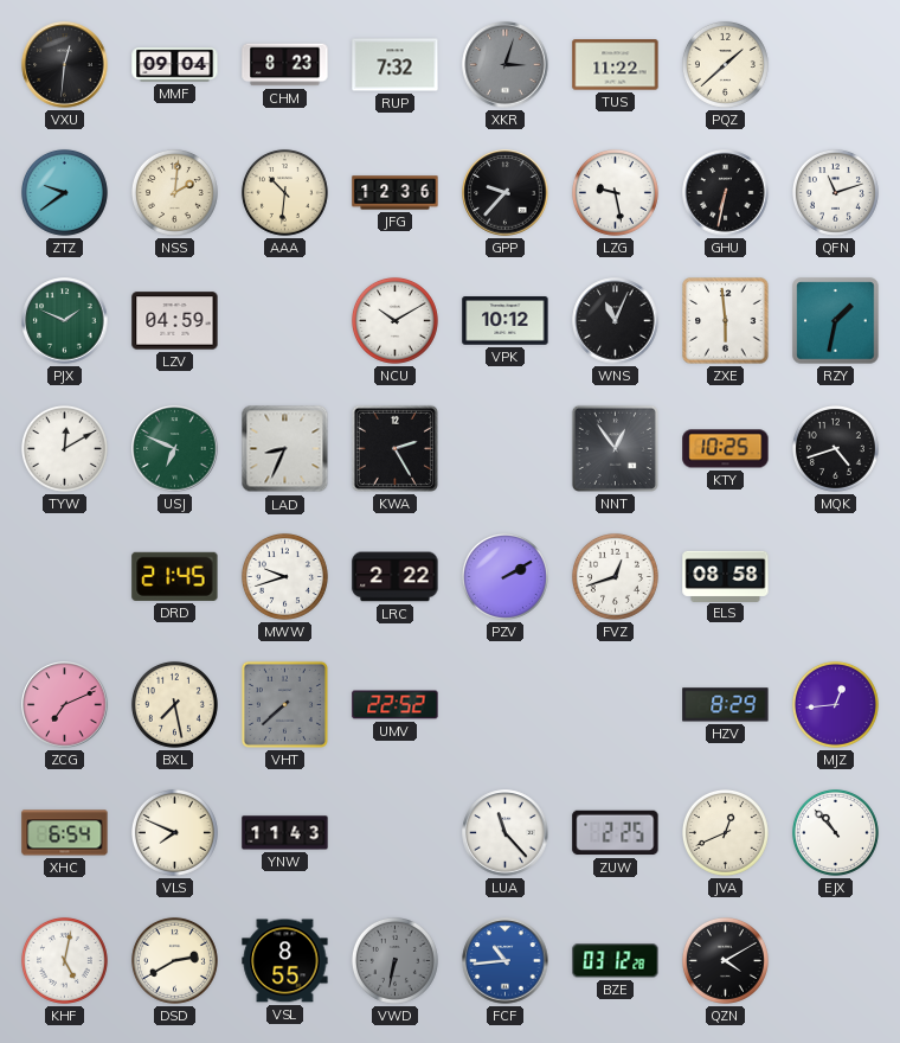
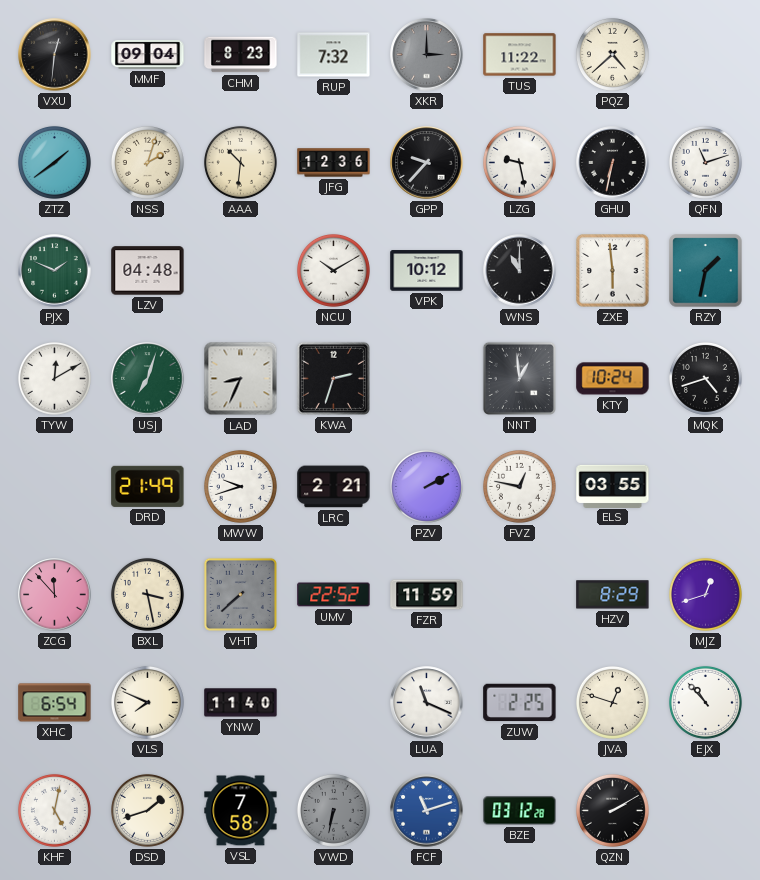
XKR: 3:03 -> 3:00 (427, 55)
PQZ: 1:38 -> 4:38 (612, 54)
ZTZ: 9:39 -> 1:39 (54, 162)
NSS: 2:01 -> 2:03 (147, 162)
LZV: 04:59 -> 04:48 (148, 271)
WNS: 11:04 -> 11:00 (520, 271)
USJ: 6:49 -> 7:03 (148, 379)
KWA: 2:25 -> 2:33 (333, 378)
NNT: 12:54 -> 12:59 (519, 378)
KTY: 10:25 -> 10:24 (613, 379)
DRD: 21:45 -> 21:49 (148, 486)
LRC: 2:22 -> 2:21 (334, 487)
FVZ: 12:42 -> 12:47 (519, 486)
ELS: 08:58 -> 03:55 (613, 486)
ZCG: 7:11 -> 11:53 (55, 595)
BXL: 7:28 -> 3:28 (147, 594)
FZR: none -> 11:59 (427, 595)
MJZ: 12:44 -> 12:42 (705, 594)
YNW: 11:43 -> 11:40 (241, 703)
LUA: 11:23 -> 11:19 (427, 703)
JVA: 12:41 -> 12:48 (612, 702)
DSD: 2:40 -> 1:42 (147, 810)
VSL: 8:55 -> 7:58 (241, 811)
FCF: 10:44 -> 11:12 (427, 811)
QZN: 4:10 -> 2:10 (612, 810)
